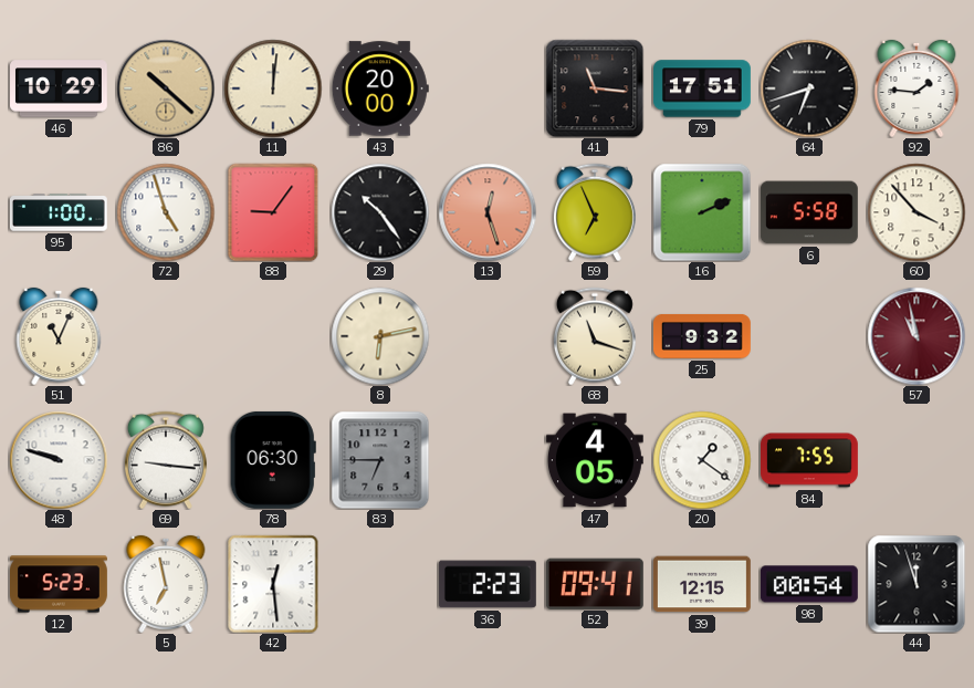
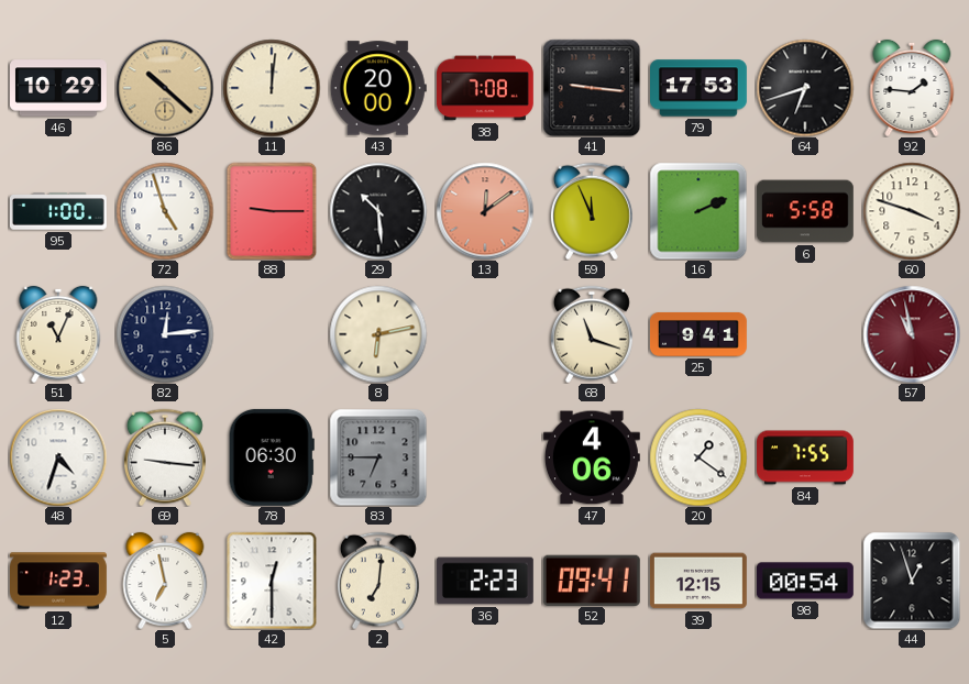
38: none -> 7:08 (485, 88)
41: 11:16 -> 9:16 (592, 88)
79: 17:51 -> 17:53 (700, 88)
88: 9:06 -> 9:15 (272, 211)
29: 10:24 -> 10:29 (378, 211)
13: 12:27 -> 12:09 (485, 211)
59: 6:56 -> 11:56 (592, 211)
60: 3:53 -> 3:48 (912, 211)
82: none -> 12:14 (165, 334)
25: 9:32 -> 9:41 (698, 334)
48: 9:48 -> 4:33 (58, 457)
47: 4:05 -> 4:06 (592, 457)
12: 5:23 -> 1:23 (59, 581)
42: 12:29 -> 12:30 (272, 581)
2: none -> 7:01 (378, 581)
44: 11:57 -> 12:57 (912, 581)
